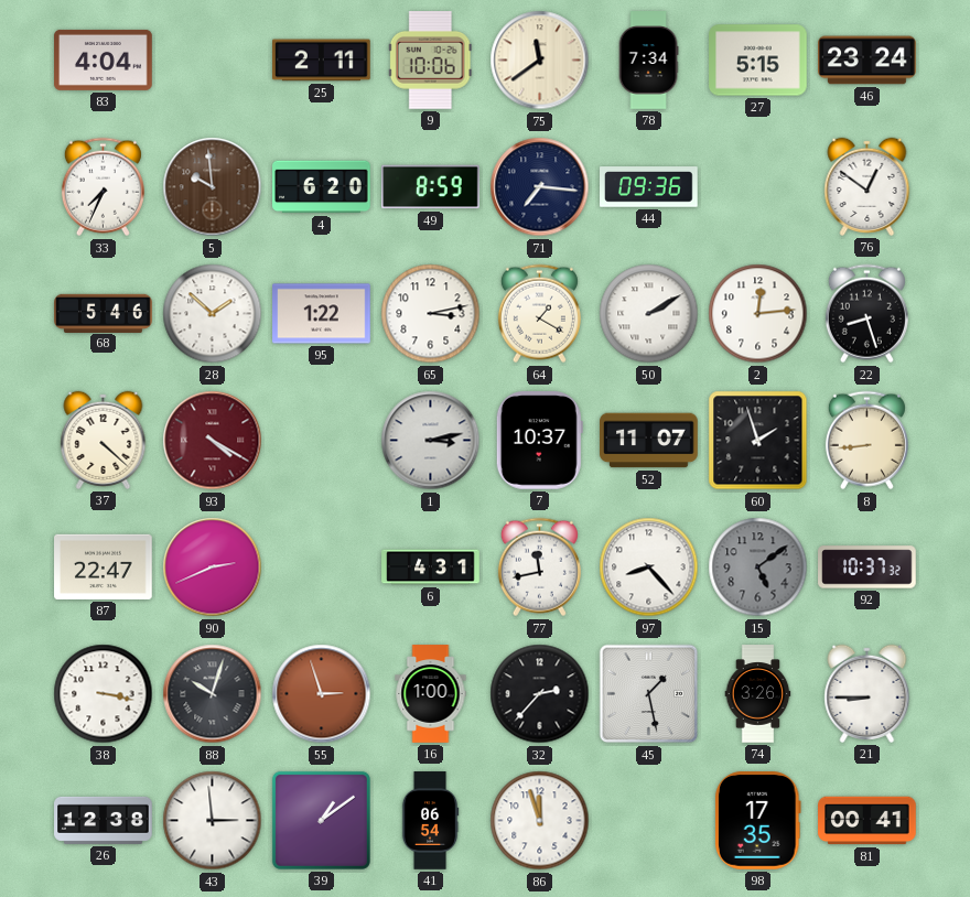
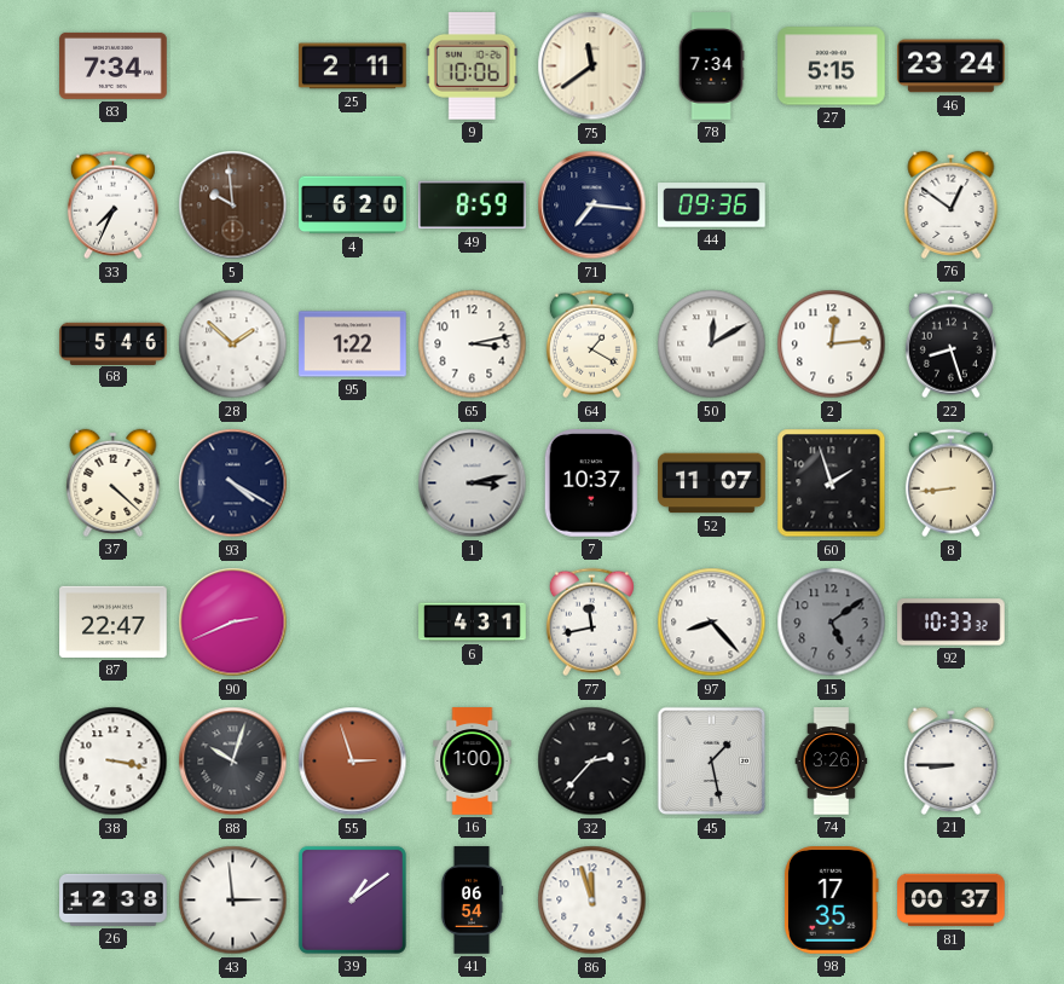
83: 4:04 -> 7:34 (114, 65)
50: 2:10 -> 12:10 (712, 345)
93 dial: burgundy -> navy (233, 484)
92: 10:37 -> 10:33 (952, 623)
81: 00:41 -> 00:37 (952, 901)
